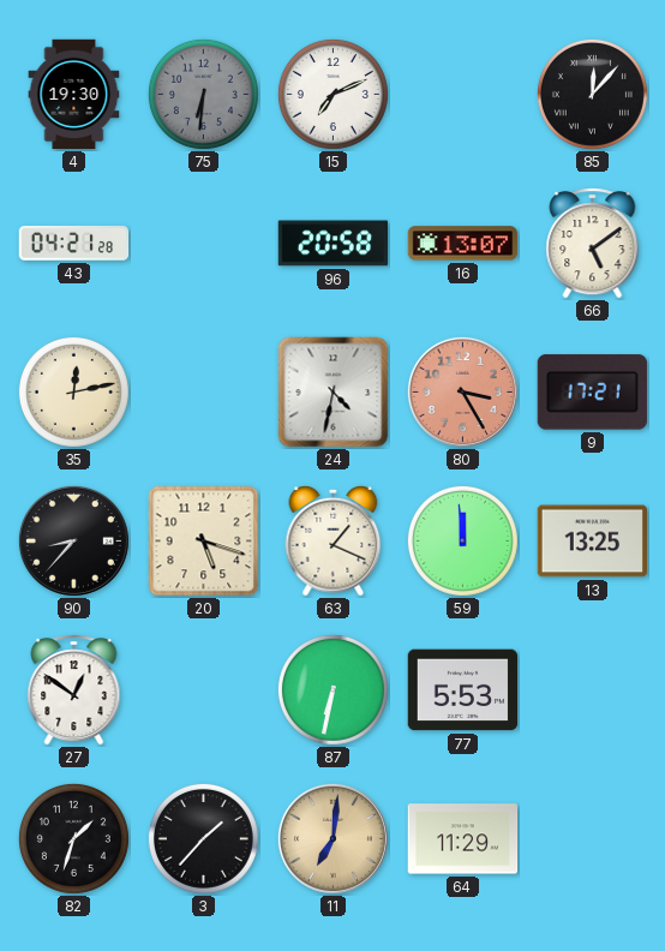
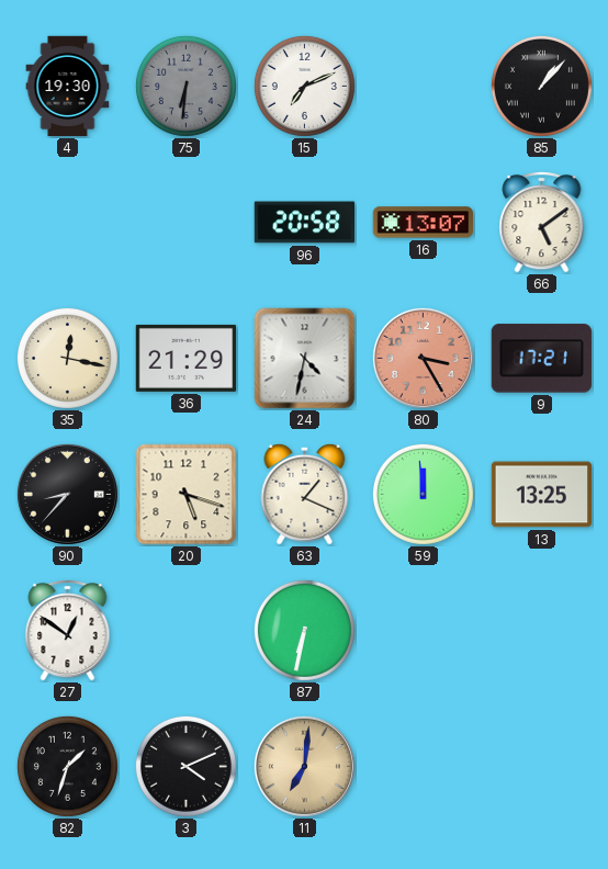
85: 12:07 -> 1:07 (541, 86)
43: 04:21 -> none (74, 244)
35: 12:13 -> 12:17 (67, 358)
36: none -> 21:29 (187, 358)
77: 5:53 -> none (463, 690)
3: 1:37 -> 4:11 (185, 766)
64: 11:29 -> none (463, 839)
